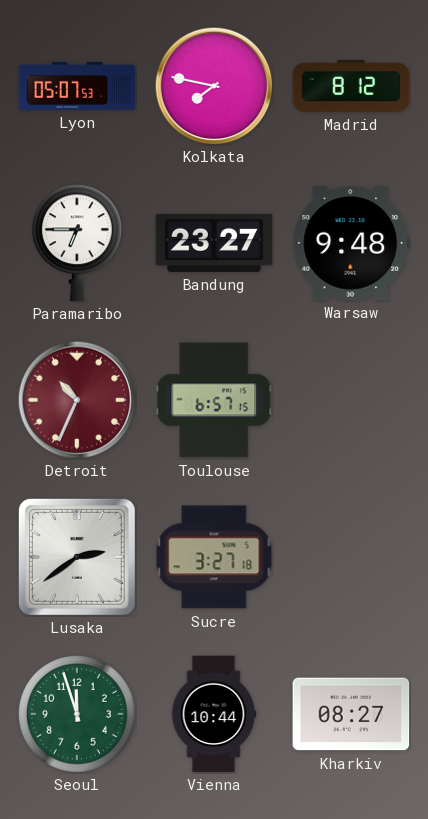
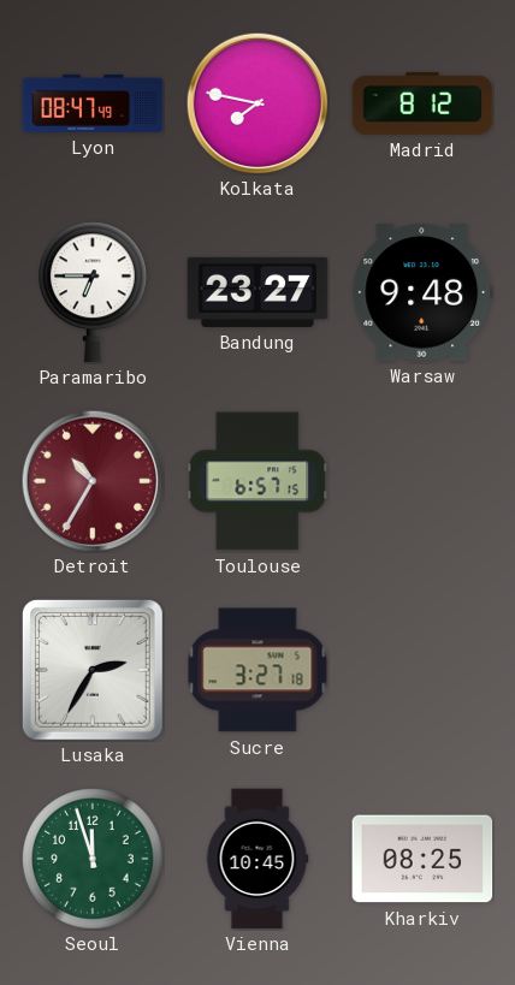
Lyon: 05:07 -> 08:47 (93, 103)
Detroit: 10:34 -> 10:35 (93, 481)
Lusaka: 2:39 -> 2:35 (93, 670)
Vienna: 10:44 -> 10:45 (257, 859)
Kharkiv: 08:27 -> 08:25 (422, 859)
